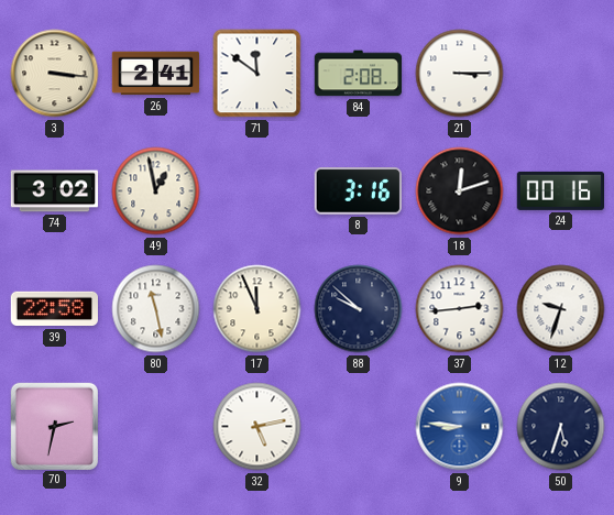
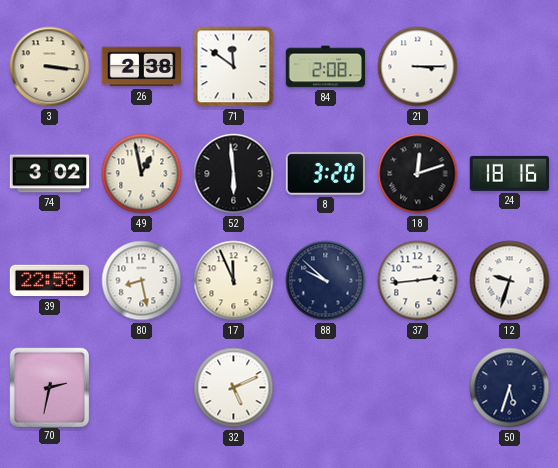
26: 2:41 -> 2:38 (142, 67)
52: none -> 5:59 (234, 174)
8: 3:16 -> 3:20 (325, 174)
24: 00:16 -> 18:16 (509, 173)
80: 11:28 -> 8:28 (142, 281)
32: 5:13 -> 5:11 (234, 388)
9: 8:46 -> none (460, 427)
